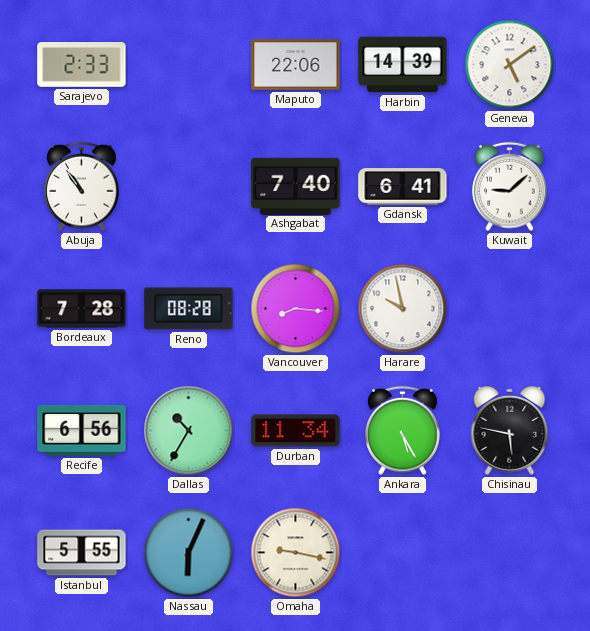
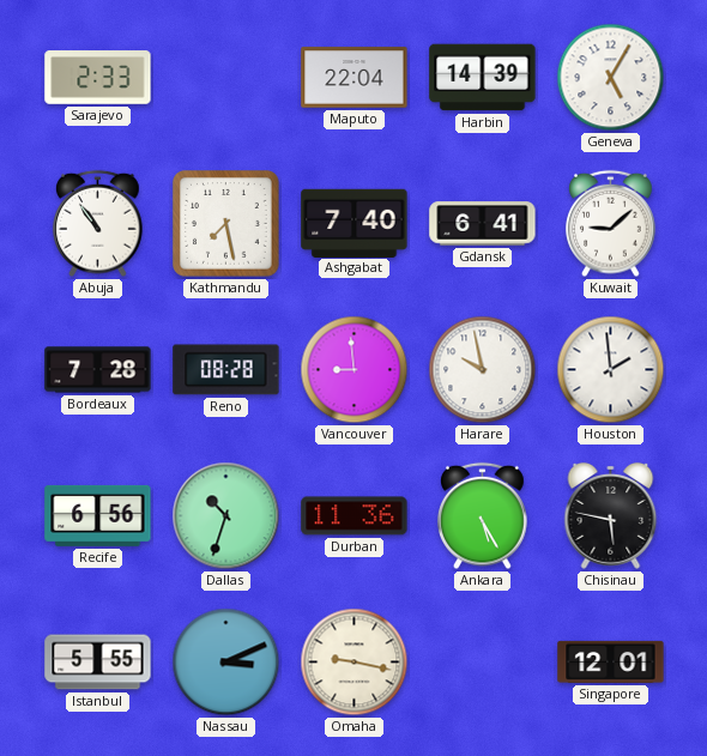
Maputo: 22:06 -> 22:04 (355, 78)
Geneva: 5:09 -> 5:05 (611, 78)
Kathmandu: none -> 7:28 (226, 224)
Vancouver: 8:16 -> 8:59 (355, 370)
Houston: none -> 1:59 (611, 370)
Dallas: 10:35 -> 10:33 (226, 516)
Durban: 11:34 -> 11:36 (355, 516)
Nassau: 6:04 -> 3:11 (226, 663)
Singapore: none -> 12:01 (611, 661)
